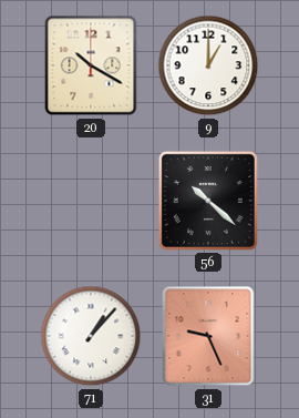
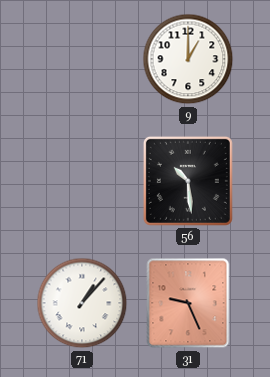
20: 10:20 -> none (91, 65)
56: 10:22 -> 10:29 (188, 181)
